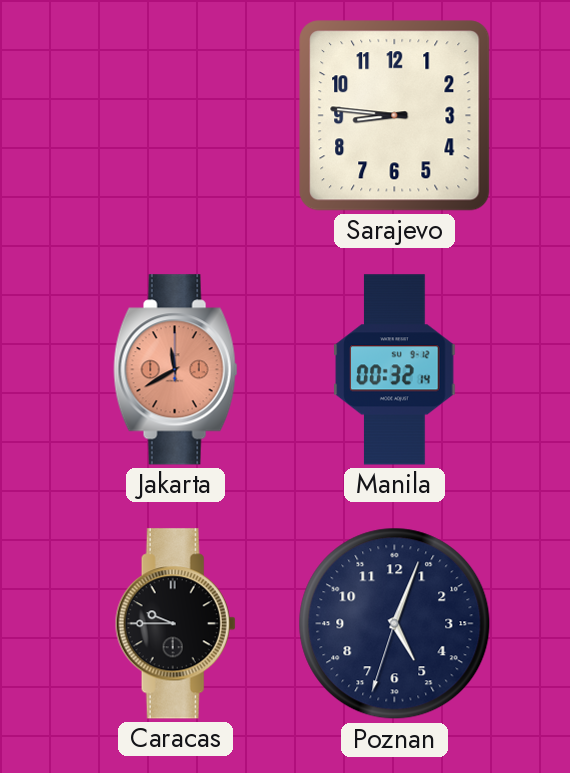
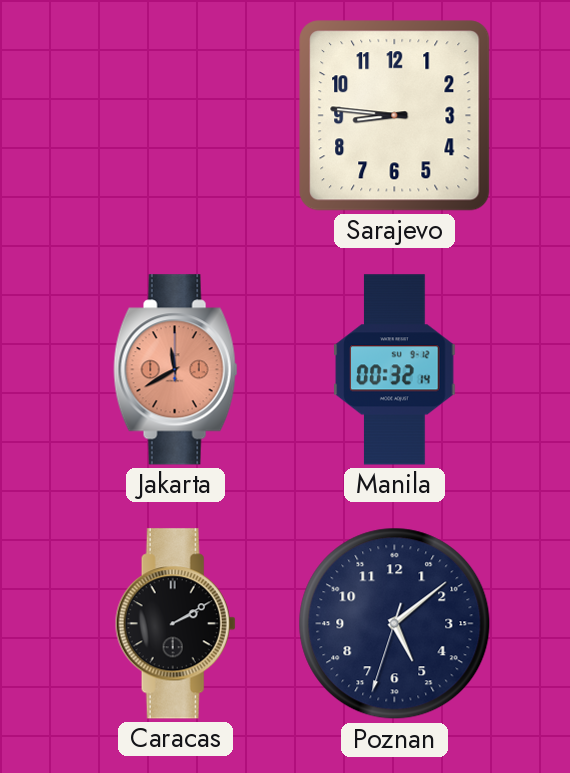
Caracas: 9:45 -> 2:10 (175, 624)
Poznan: 5:03 -> 5:08 (395, 624)
